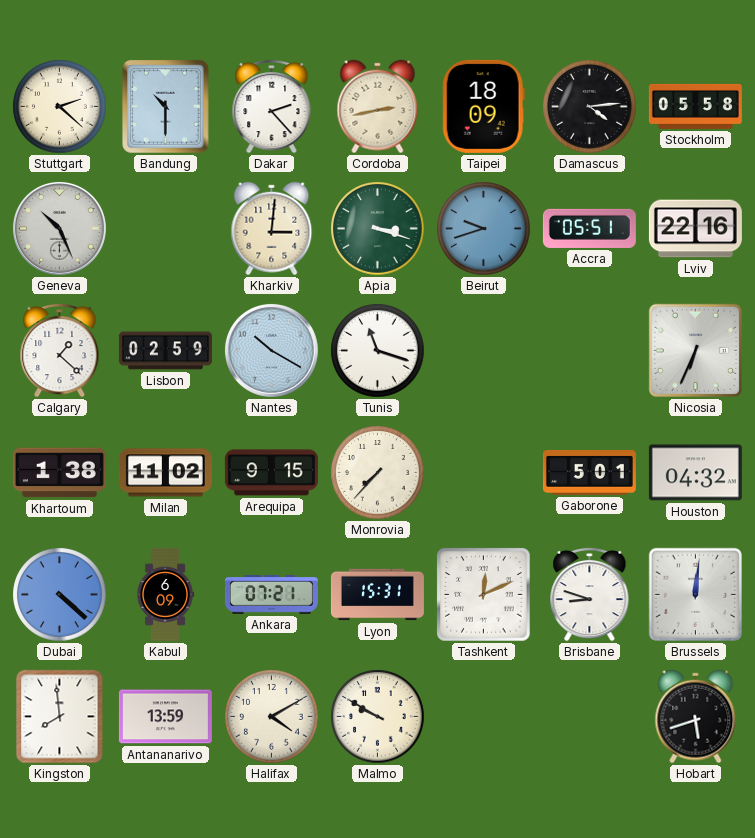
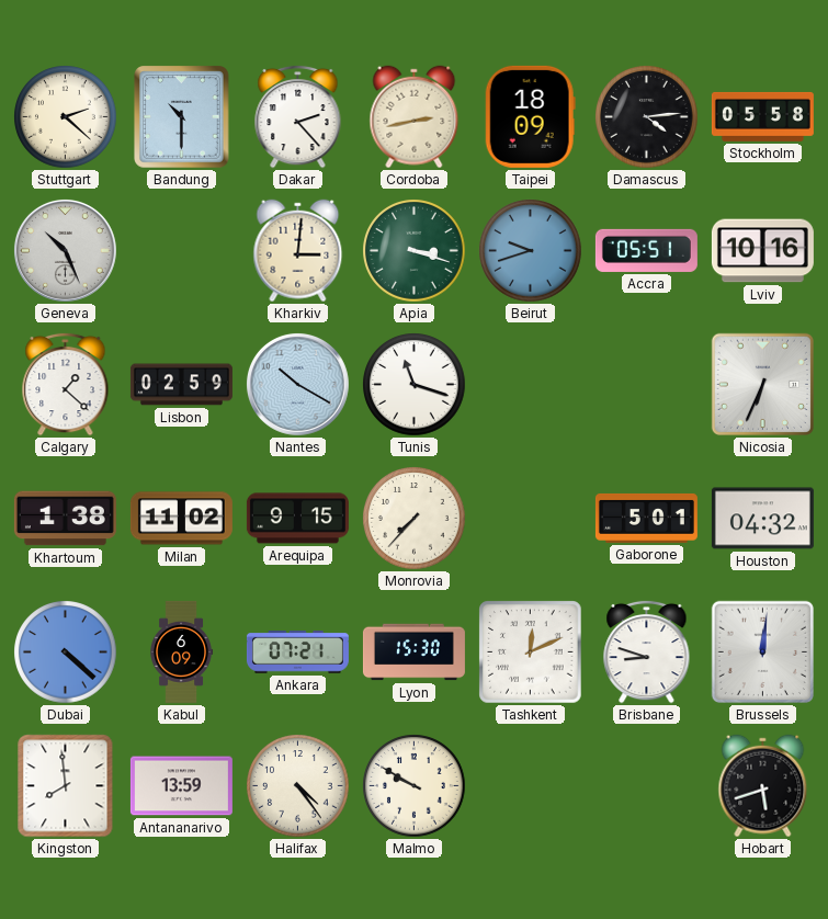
Lviv: 22:16 -> 10:16 (762, 251)
Lyon: 15:31 -> 15:30 (413, 653)
Halifax: 4:10 -> 4:24 (298, 786)
